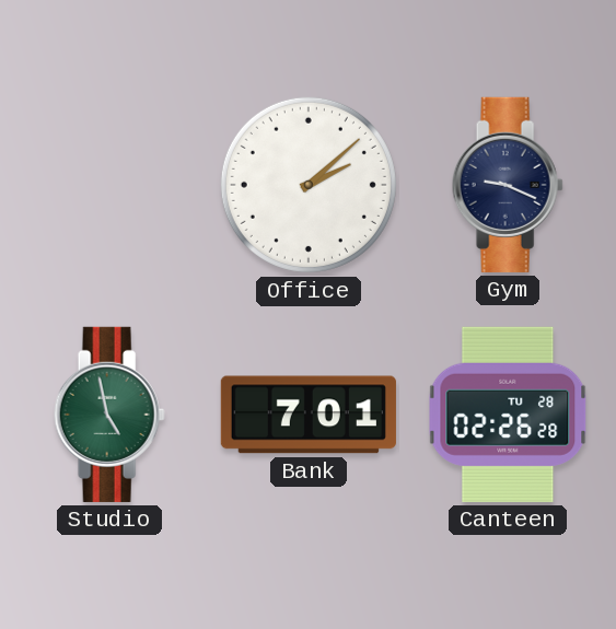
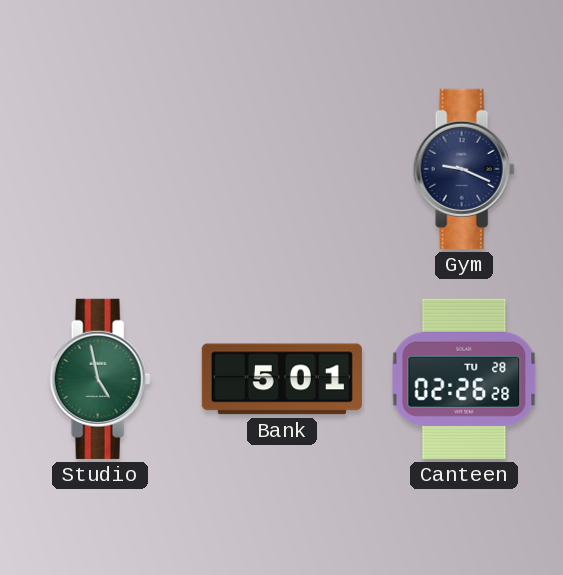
Office: 2:08 -> none (309, 185)
Bank: 7:01 -> 5:01 (282, 379)
